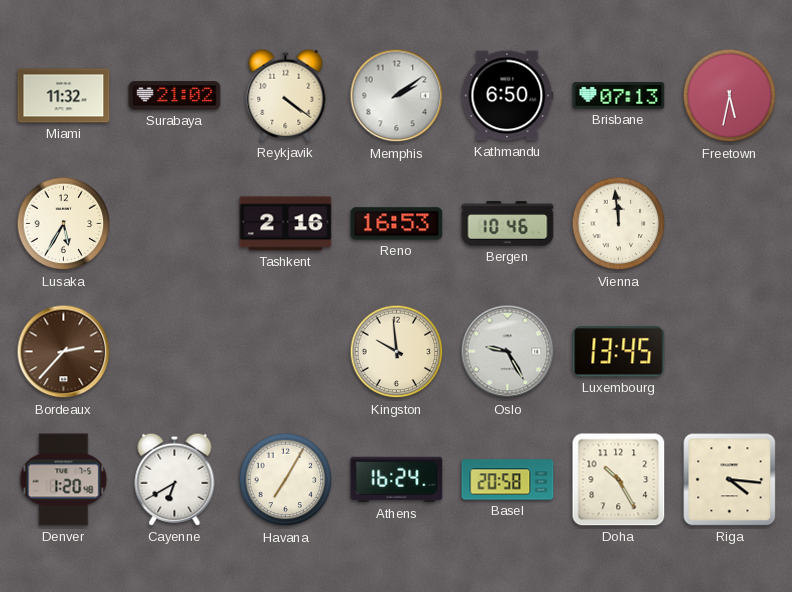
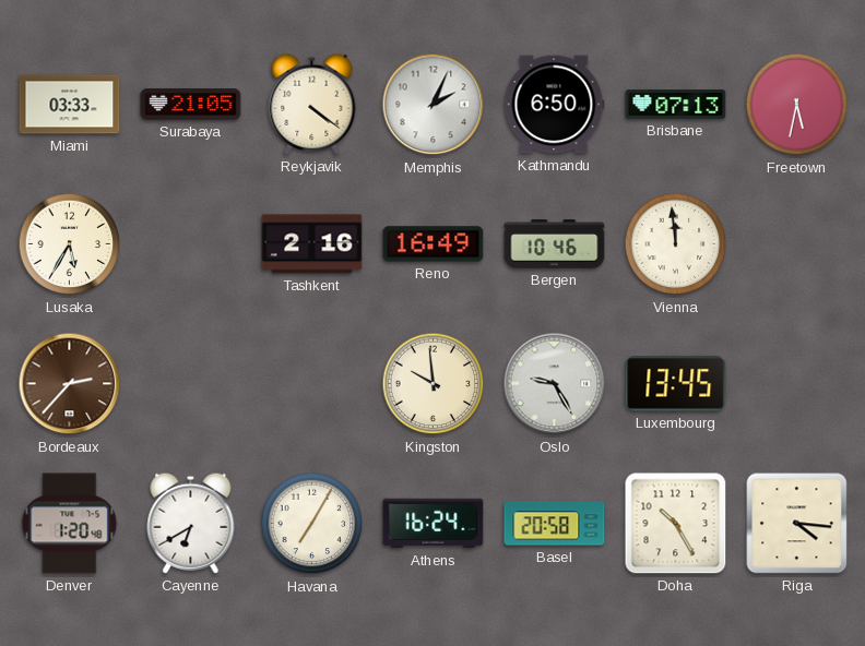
Miami: 11:32 -> 03:33 (70, 105)
Surabaya: 21:02 -> 21:05 (191, 105)
Memphis: 2:09 -> 2:04 (434, 105)
Reno: 16:53 -> 16:49 (434, 244)
